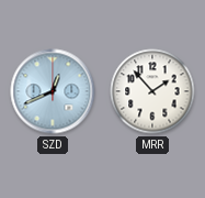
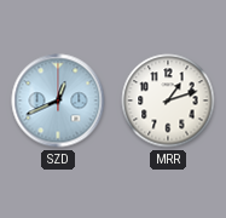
MRR: 1:53 -> 1:12 (168, 101)
